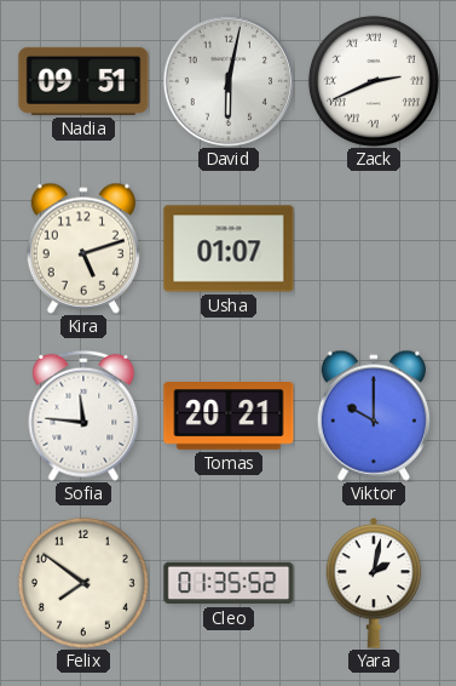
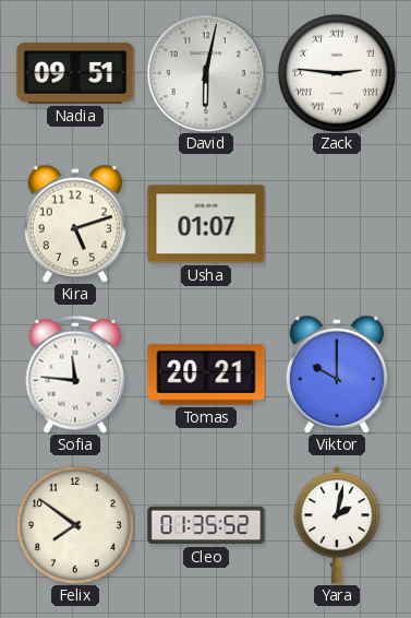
Zack: 2:41 -> 2:46 (337, 73)
